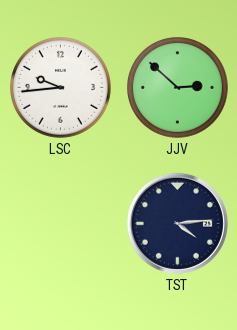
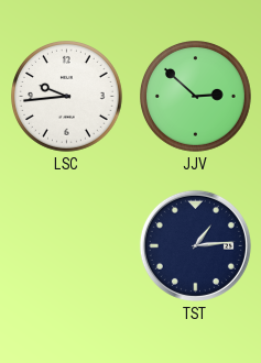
TST: 4:14 -> 1:14 (195, 245)
